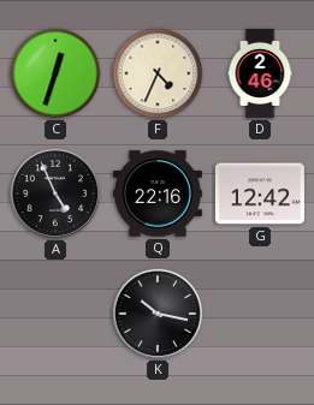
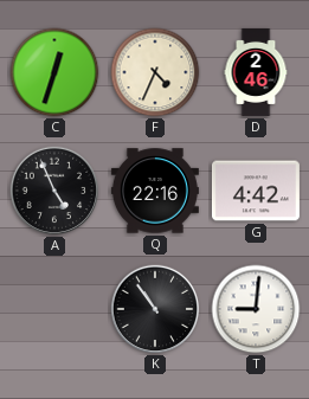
G: 12:42 -> 4:42 (256, 191)
K: 10:17 -> 10:54 (155, 309)
T: none -> 9:01 (256, 309)
